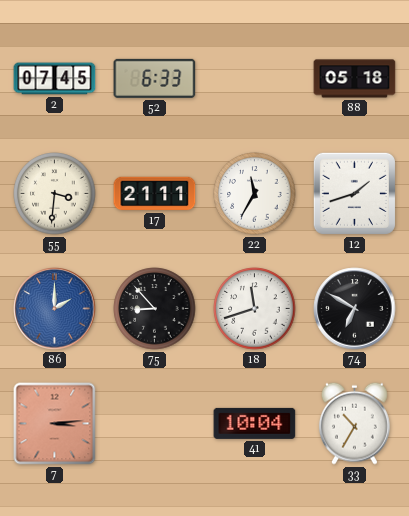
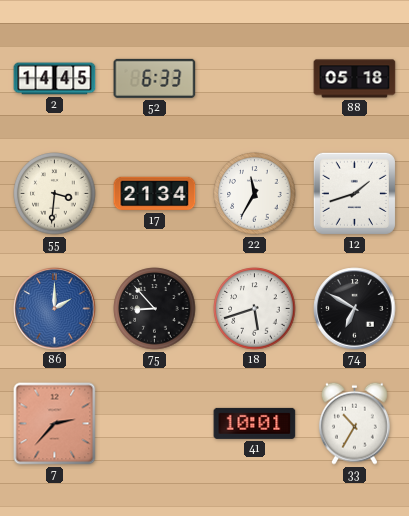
2: 07:45 -> 14:45 (55, 79)
17: 21:11 -> 21:34 (155, 194)
18: 11:42 -> 5:42 (255, 309)
7: 3:14 -> 2:37 (55, 424)
41: 10:04 -> 10:01 (255, 423)
